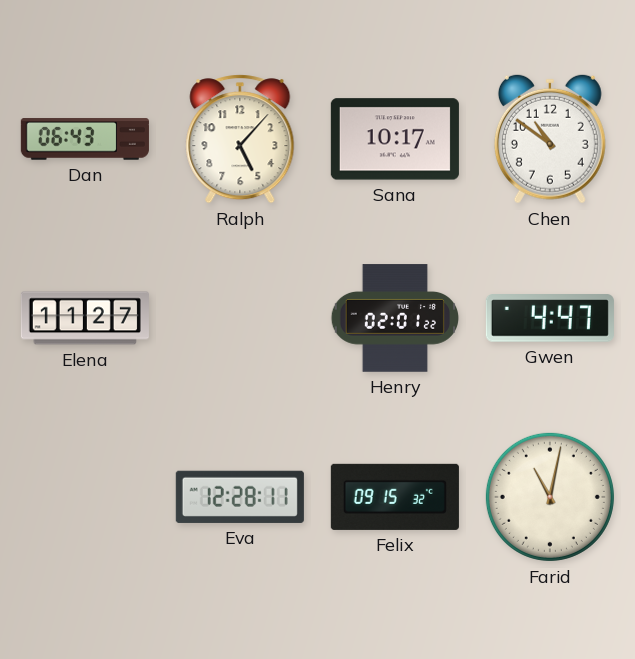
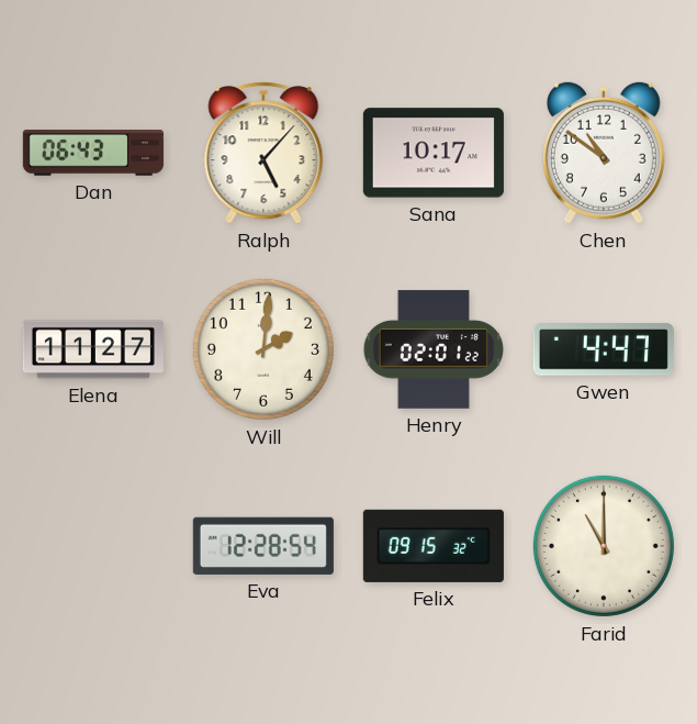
Will: none -> 2:01 (263, 349)
Eva: 12:28:11 -> 12:28:54 (263, 546)
Farid: 11:02 -> 11:00 (604, 546)
